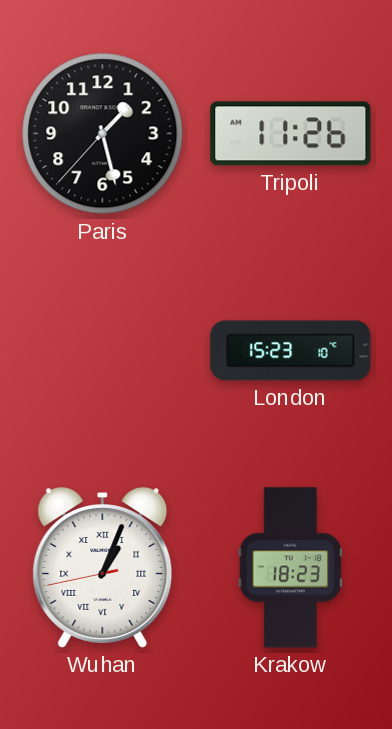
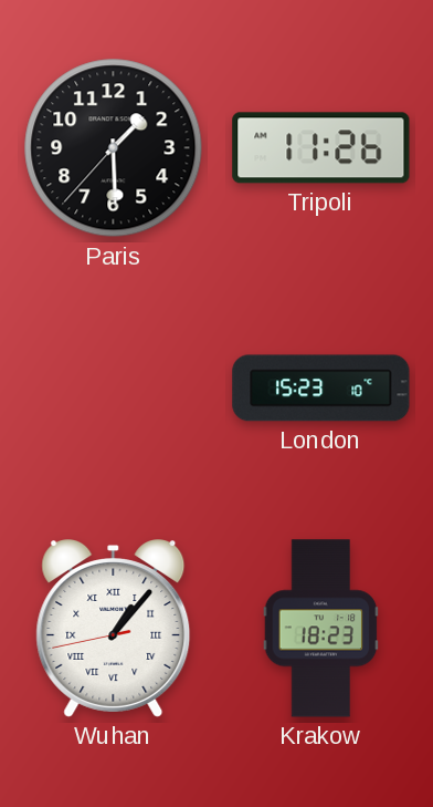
Paris: 1:27 -> 1:29 (114, 148)
Wuhan: 1:03 -> 1:06 (114, 629)
